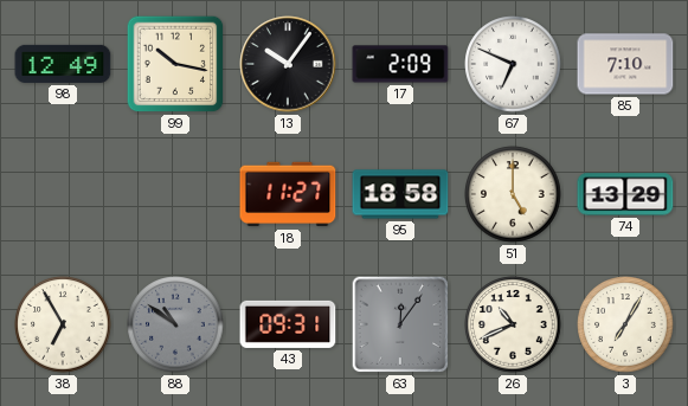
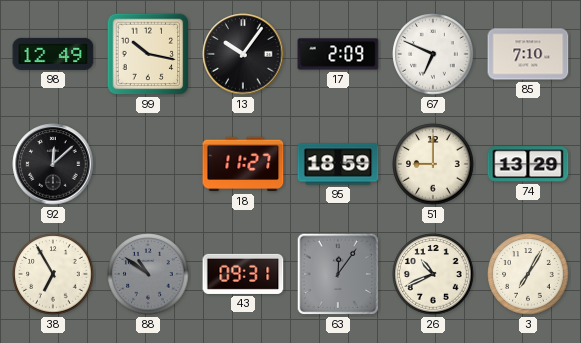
92: none -> 12:08 (53, 164)
95: 18:58 -> 18:59 (338, 164)
51: 5:00 -> 9:00 (433, 164)
